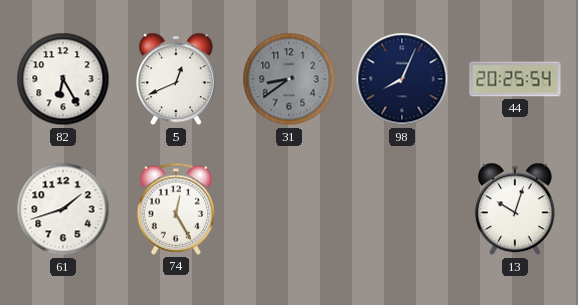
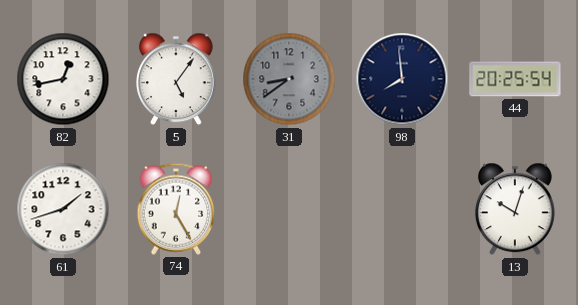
82: 6:25 -> 12:43 (63, 79)
5: 12:41 -> 5:06 (176, 79)
98: 8:04 -> 7:59 (402, 79)
